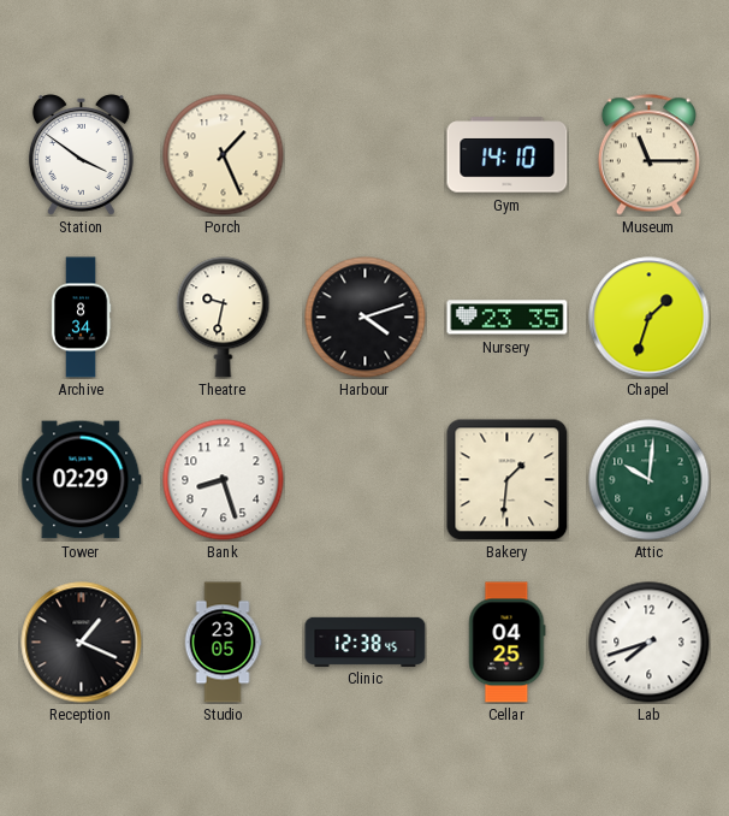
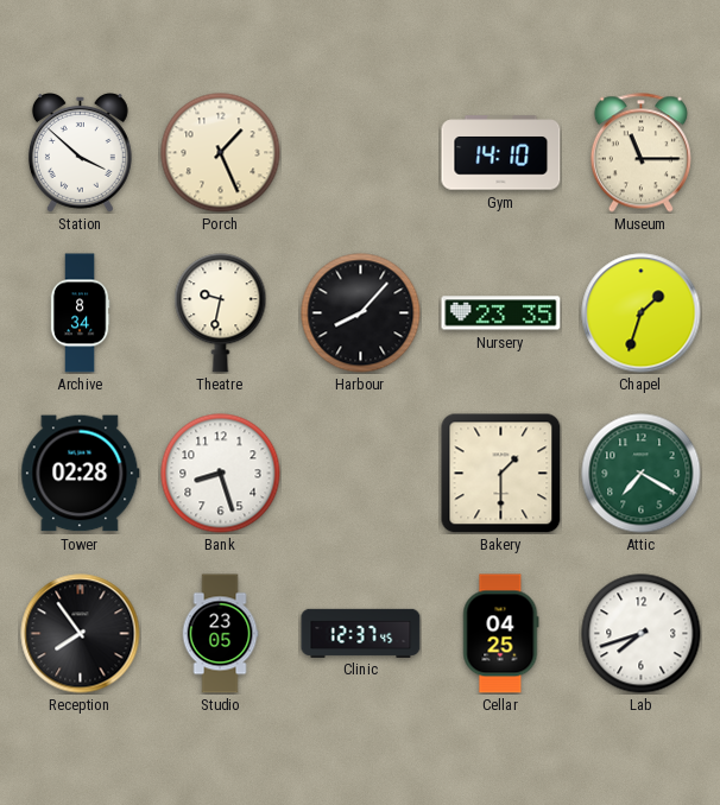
Station: 3:51 -> 3:52 (80, 153)
Harbour: 4:12 -> 8:07 (361, 313)
Tower: 02:29 -> 02:28 (81, 474)
Bakery: 1:31 -> 1:30 (500, 473)
Attic: 10:01 -> 7:20 (642, 474)
Reception: 1:19 -> 7:54 (81, 634)
Clinic: 12:38 -> 12:37 (361, 633)
